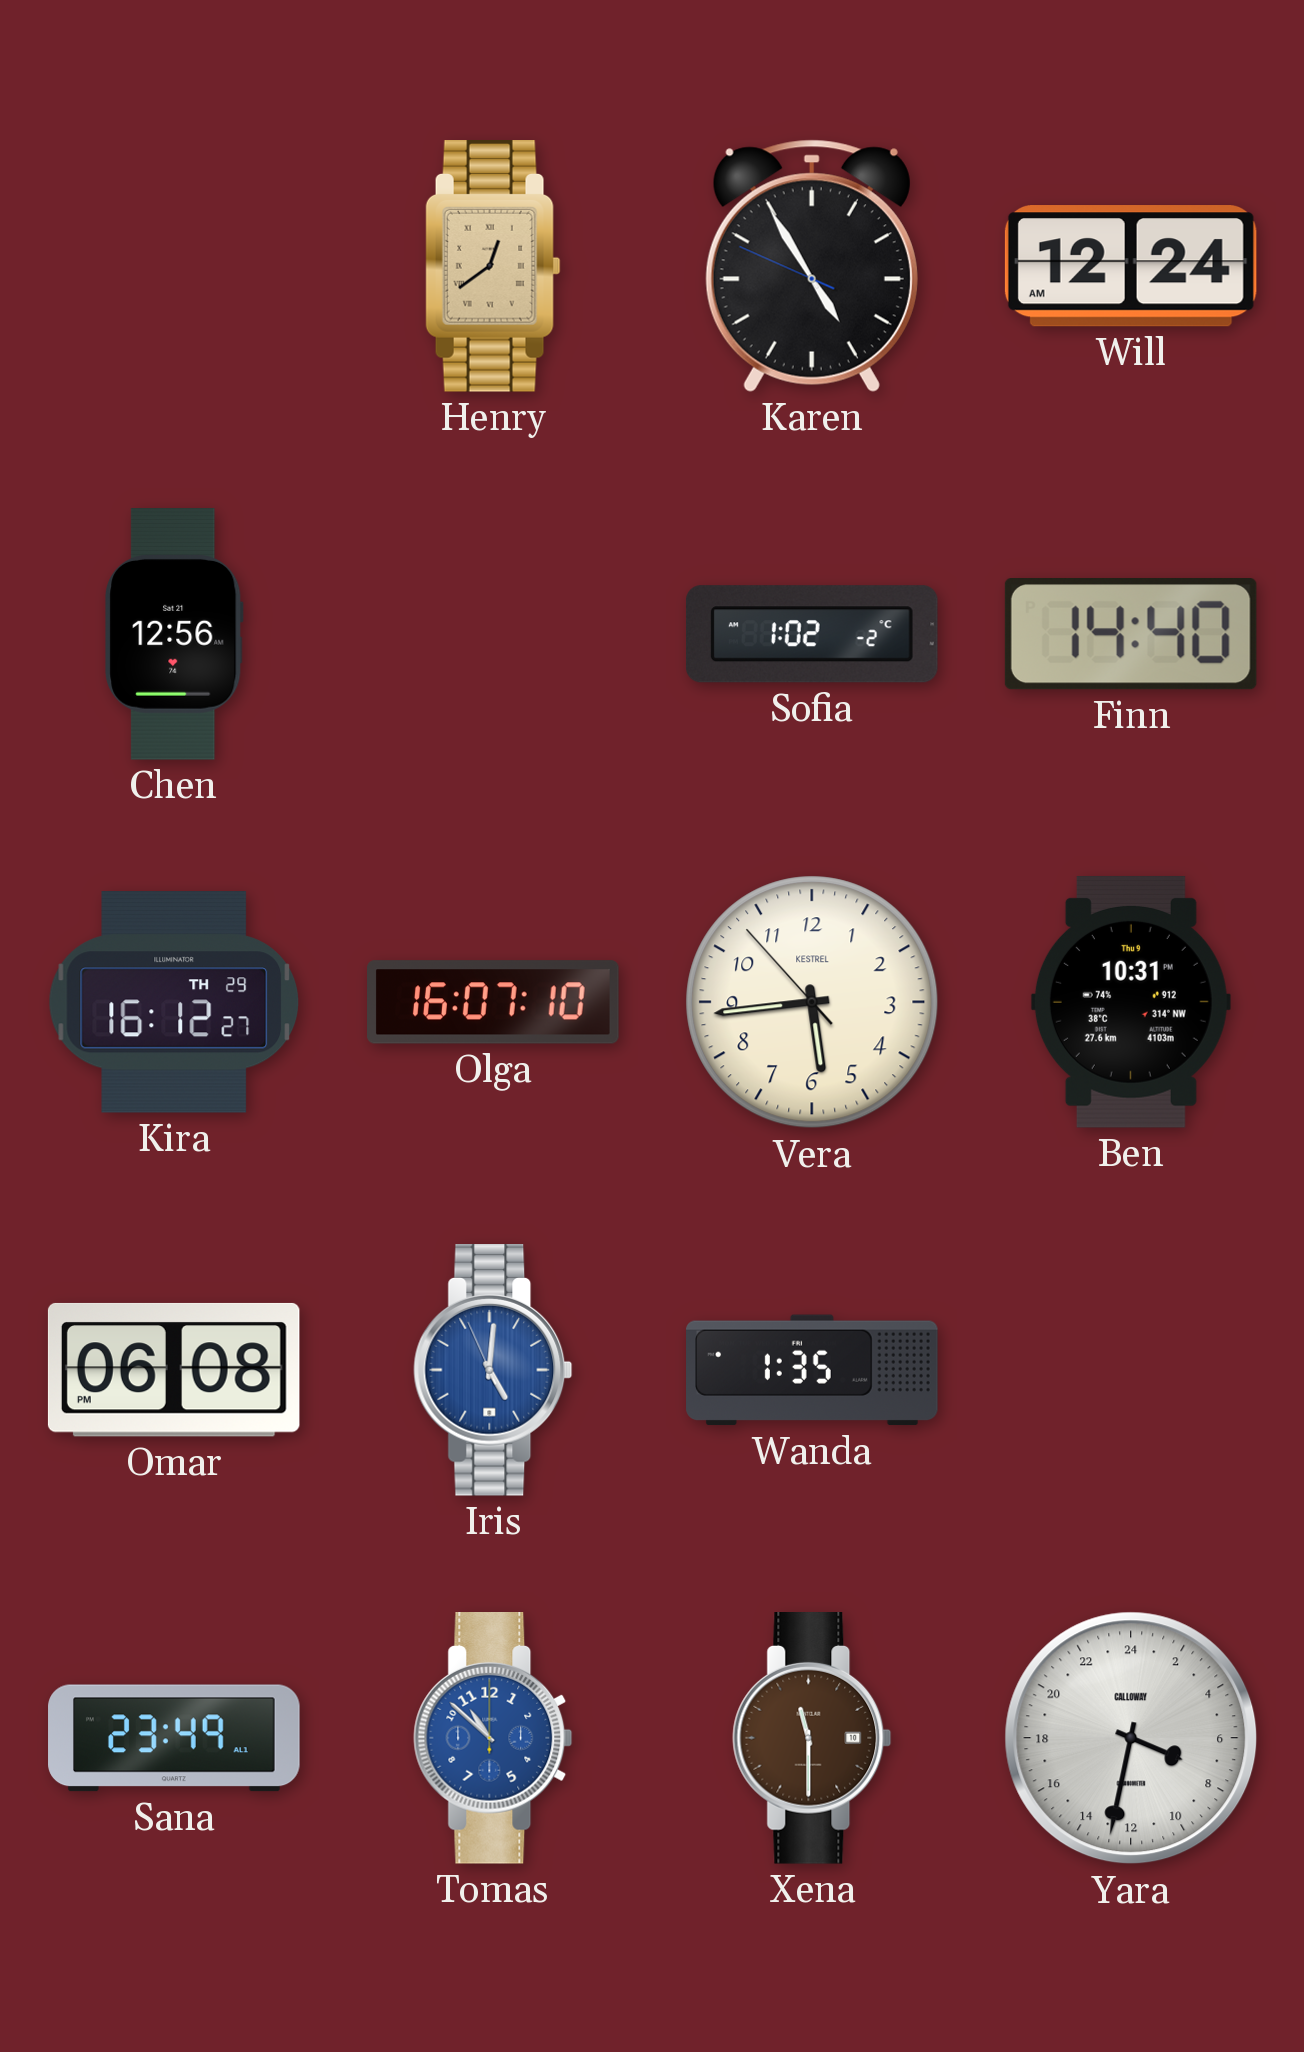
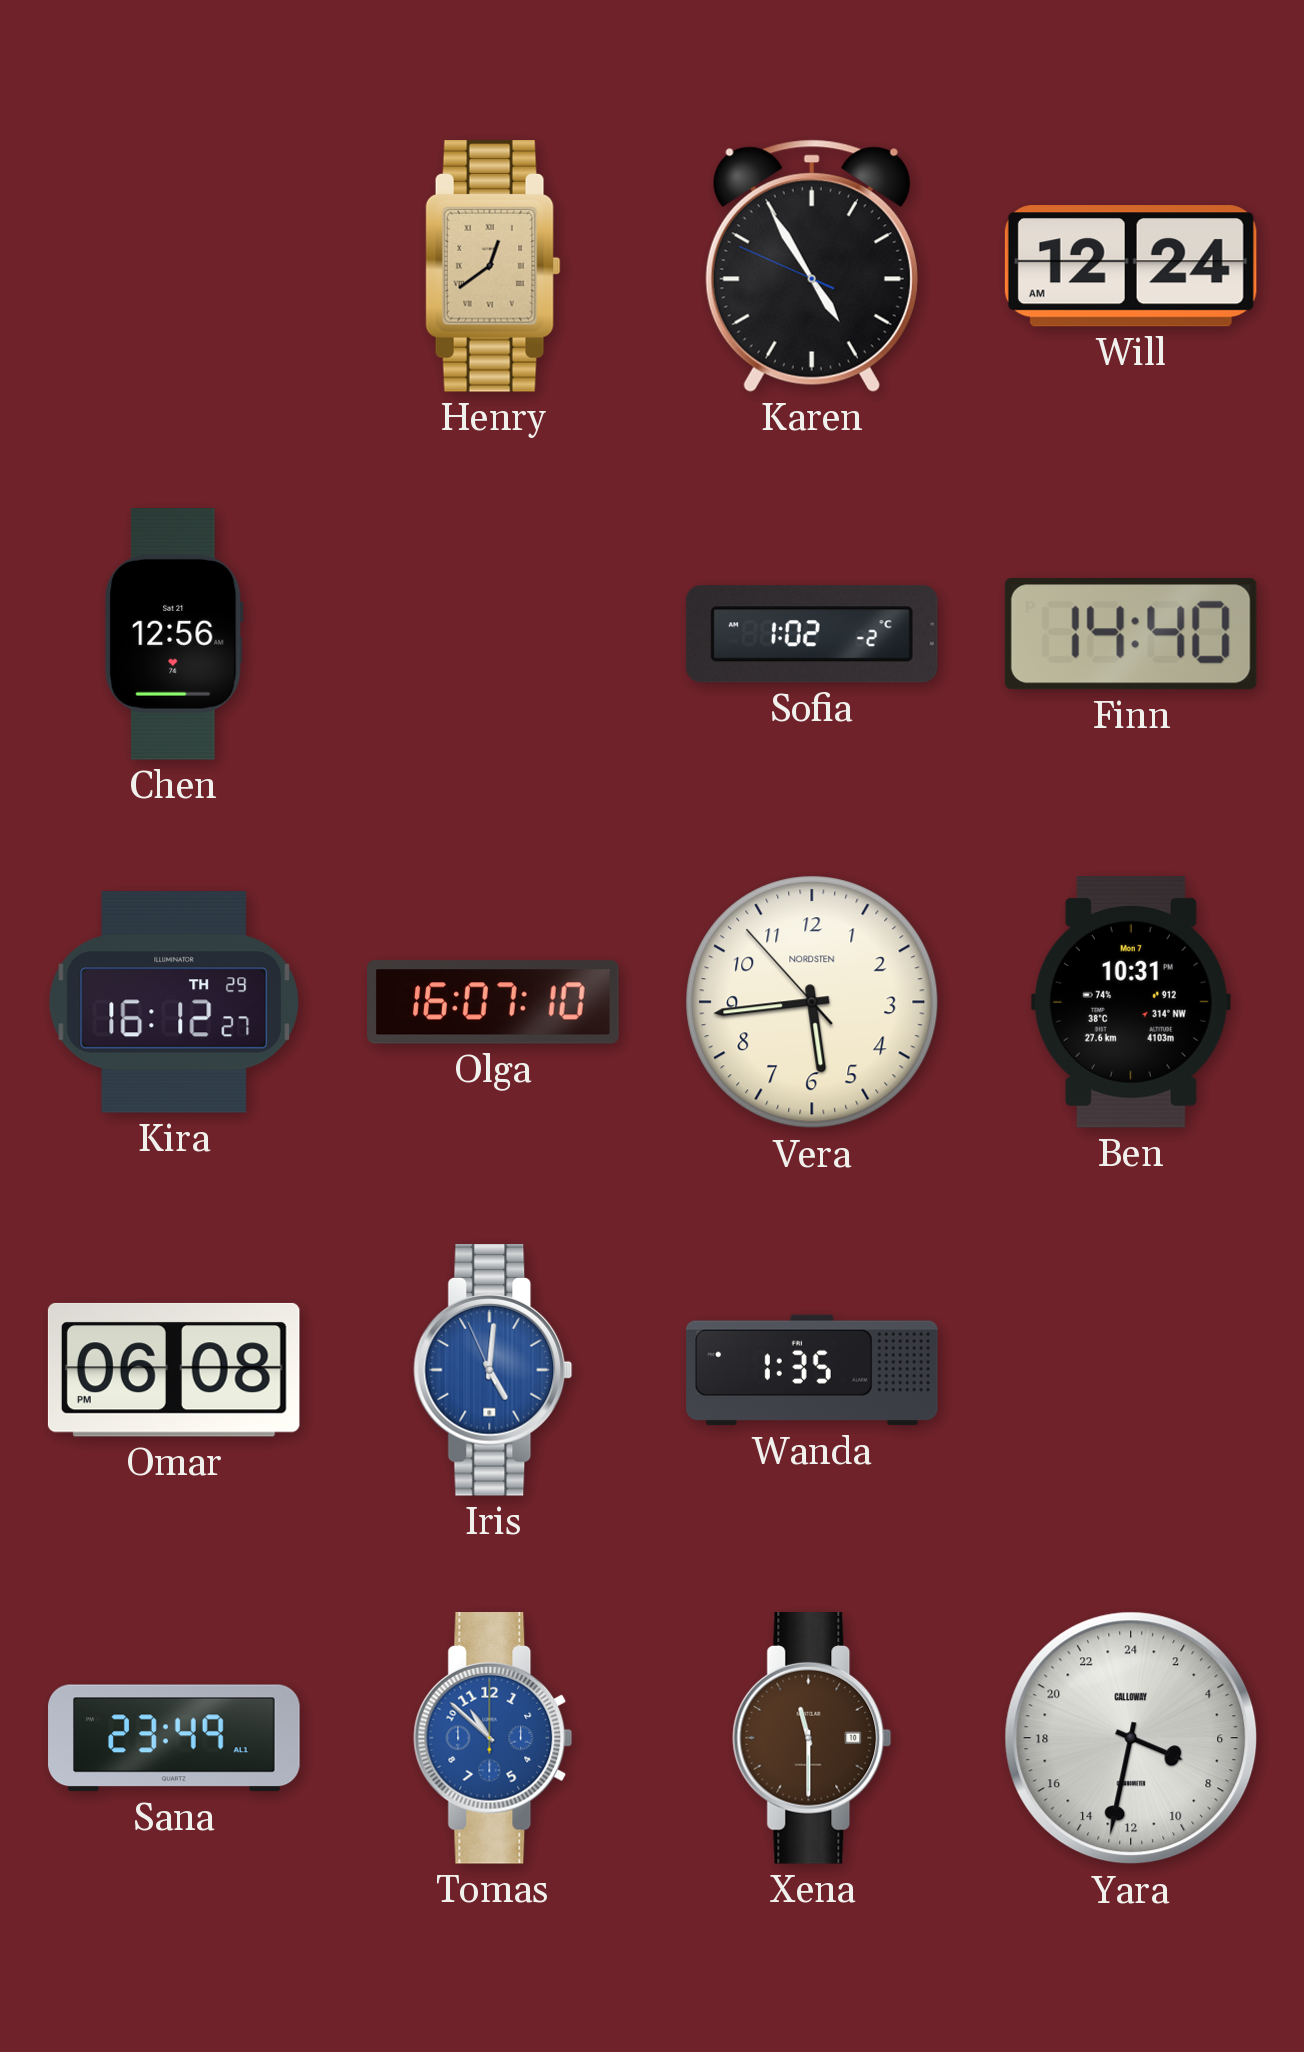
Vera brand: KESTREL -> NORDSTEN (812, 1002)
Ben date: Thu 9 -> Mon 7 (1131, 1002)
